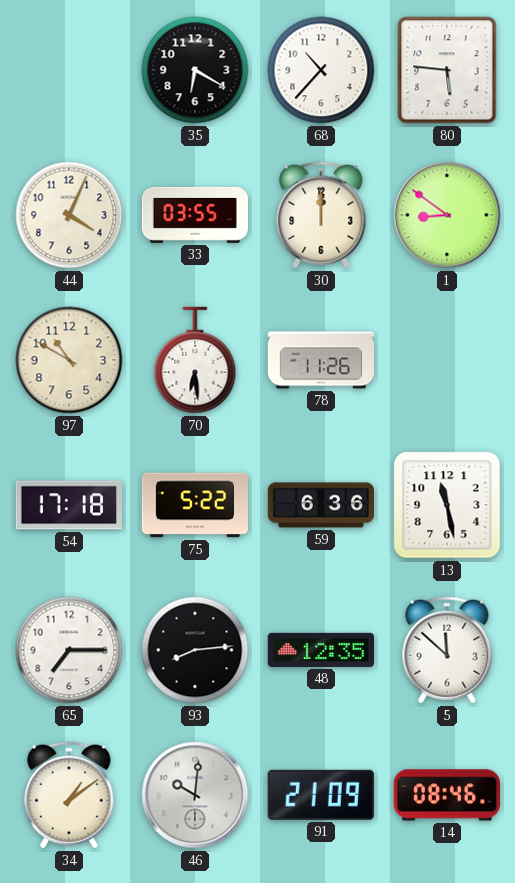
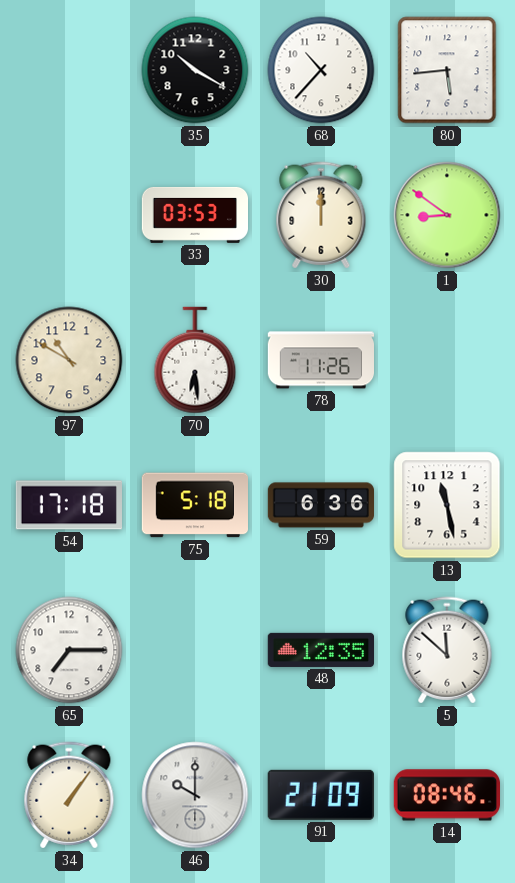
35: 6:20 -> 10:20 (195, 70)
80: 5:46 -> 5:44 (447, 70)
44: 4:04 -> none (69, 215)
33: 03:55 -> 03:53 (194, 215)
75: 5:22 -> 5:18 (194, 505)
93: 8:14 -> none (195, 650)
34: 1:09 -> 1:06 (69, 795)
46: 10:01 -> 10:00 (195, 795)
